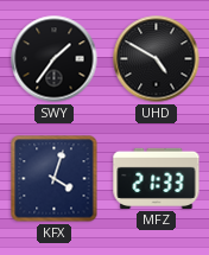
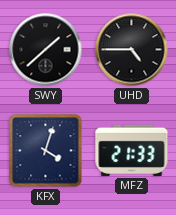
SWY: 1:36 -> 1:38 (46, 50)
UHD: 4:50 -> 4:45 (132, 50)
